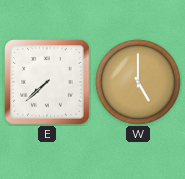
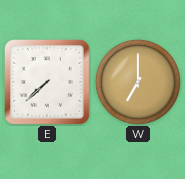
W: 5:00 -> 7:00 (138, 82)
